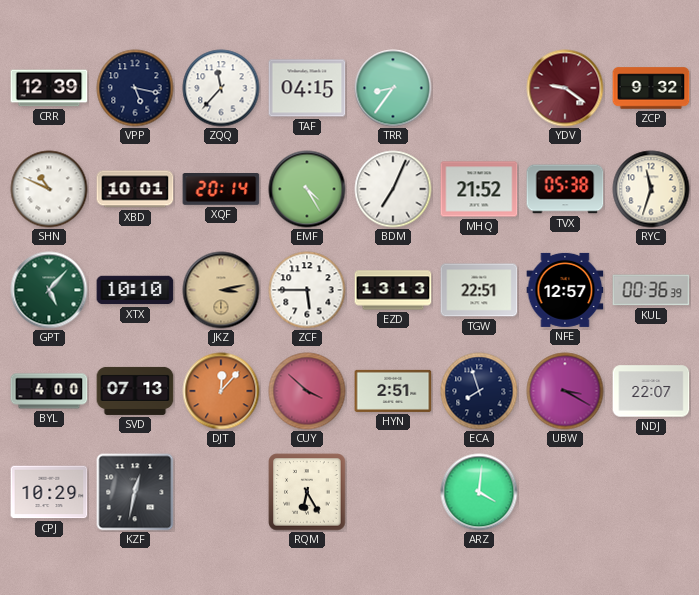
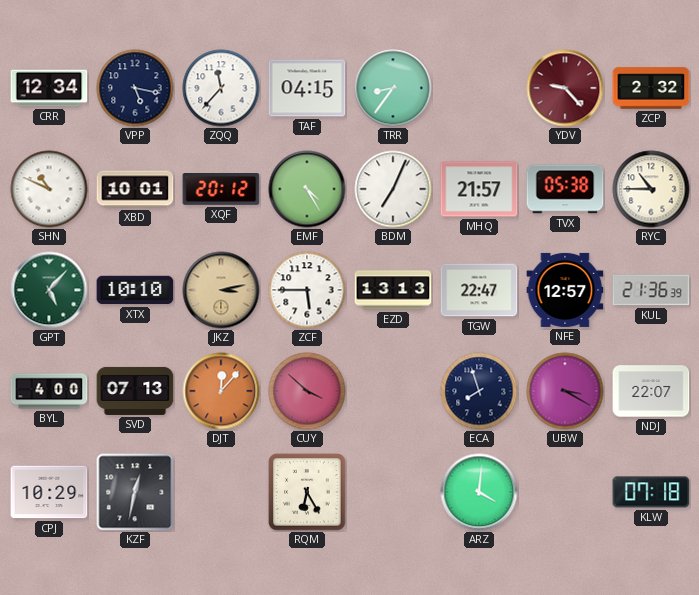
CRR: 12:39 -> 12:34 (49, 88)
YDV: 9:21 -> 9:23 (565, 88)
ZCP: 9:32 -> 2:32 (651, 88)
XQF: 20:14 -> 20:12 (221, 190)
MHQ: 21:52 -> 21:57 (479, 189)
RYC: 11:33 -> 10:45 (651, 189)
TGW: 22:51 -> 22:47 (479, 290)
KUL: 00:36 -> 21:36 (651, 290)
HYN: 2:51 -> none (393, 391)
KLW: none -> 07:18 (651, 492)
